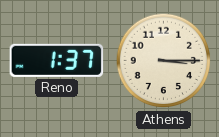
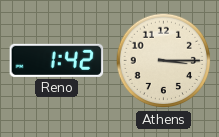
Reno: 1:37 -> 1:42 (57, 60)
